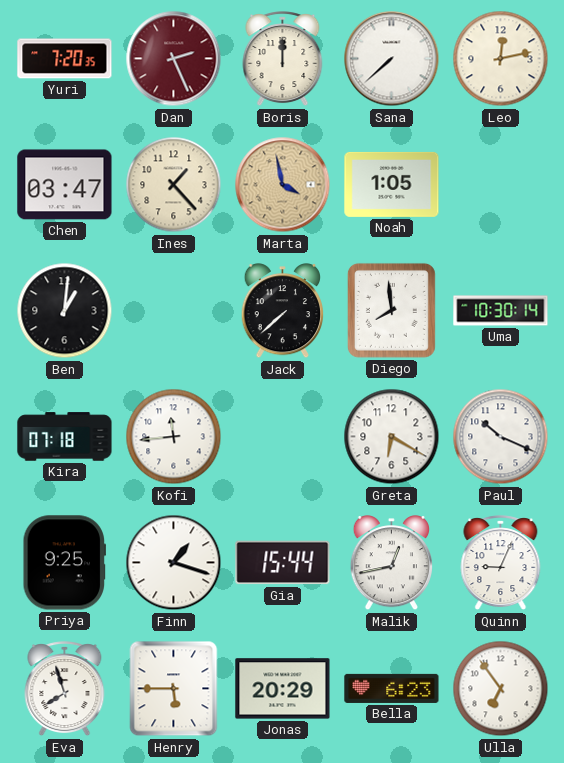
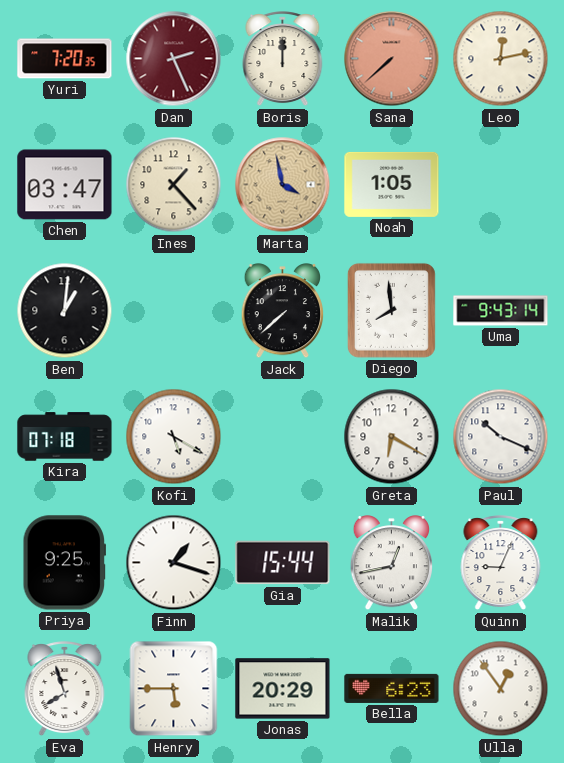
Sana dial: white -> salmon (392, 59)
Uma: 10:30 -> 9:43 (501, 311)
Kofi: 11:44 -> 5:20 (174, 437)
Ulla: 6:54 -> 12:54 (501, 689)
